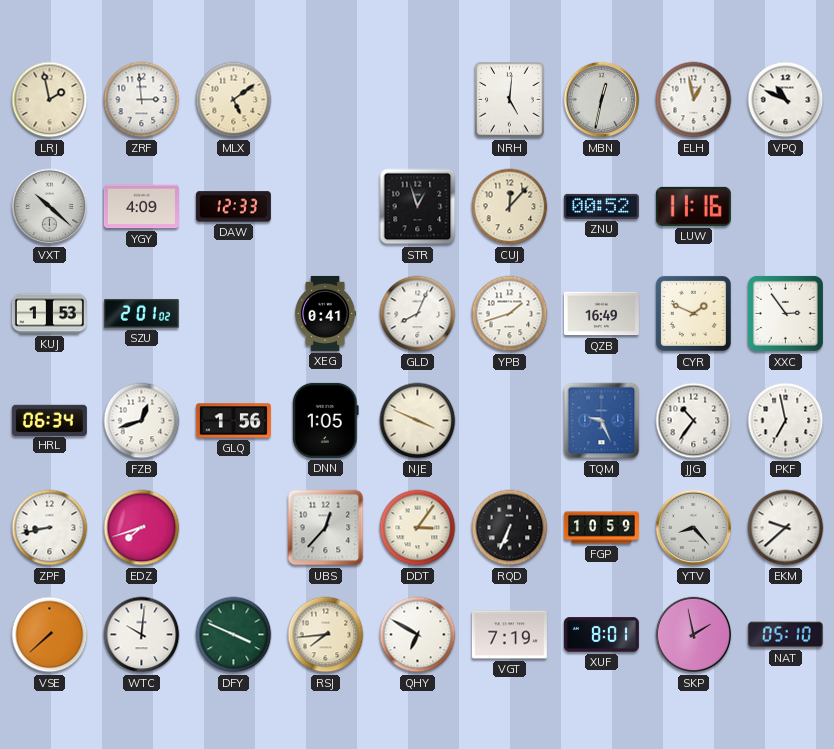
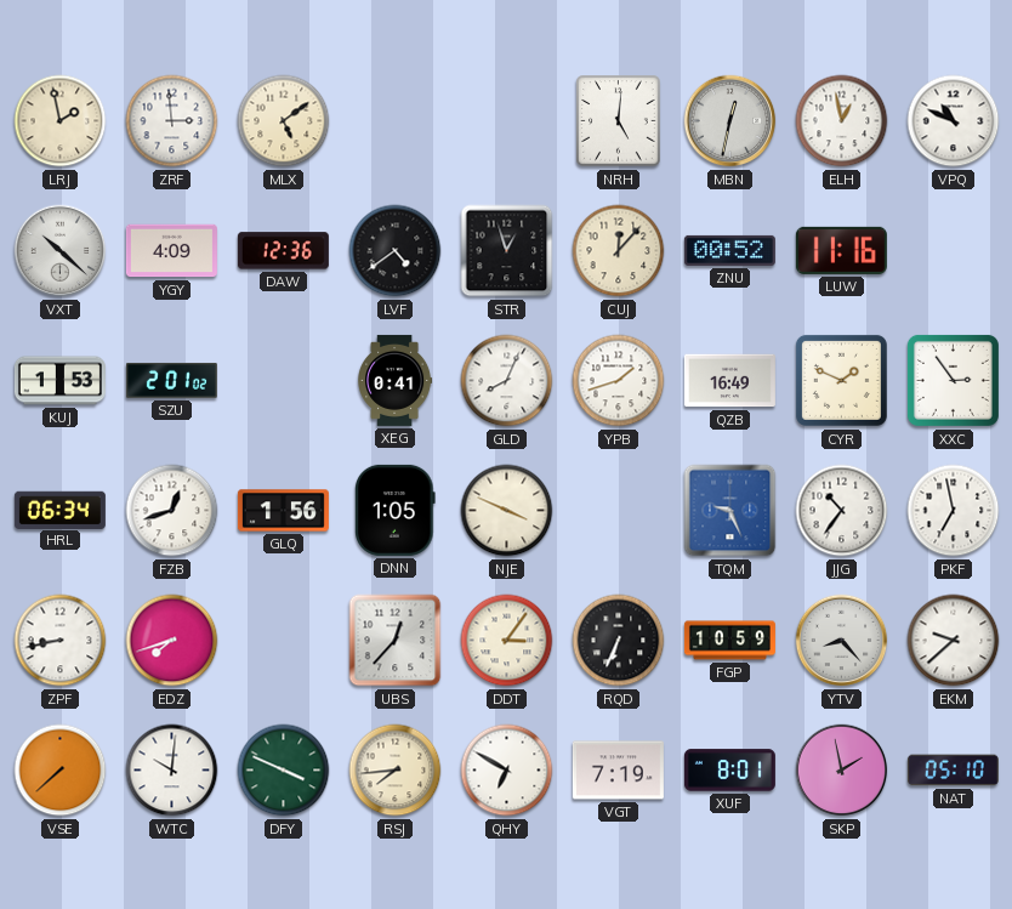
DAW: 12:33 -> 12:36 (283, 251)
LVF: none -> 4:39 (396, 251)
